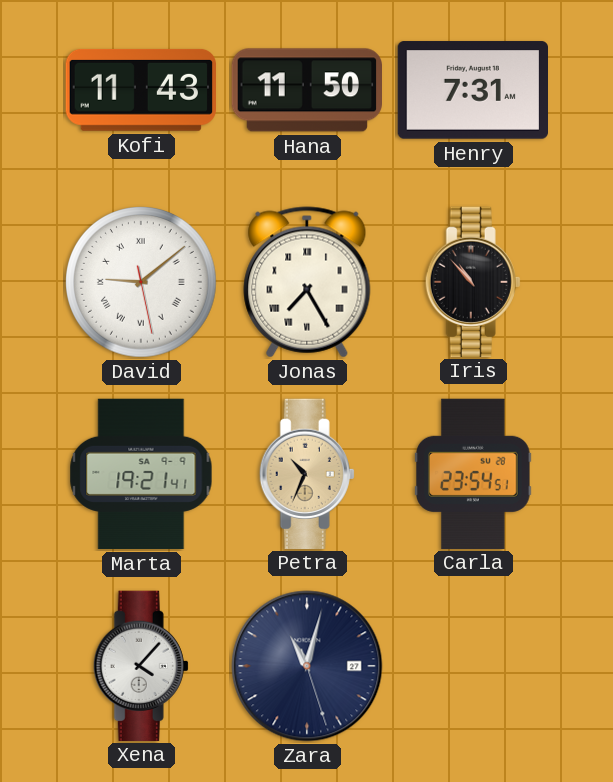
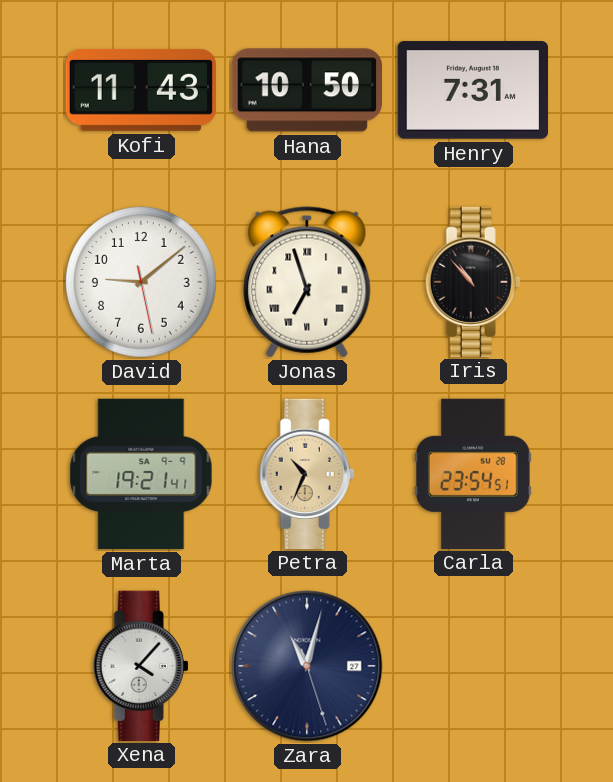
Hana: 11:50 -> 10:50 (306, 90)
David numerals: Roman -> Arabic (142, 283)
Jonas: 7:25 -> 6:57 (307, 282)
